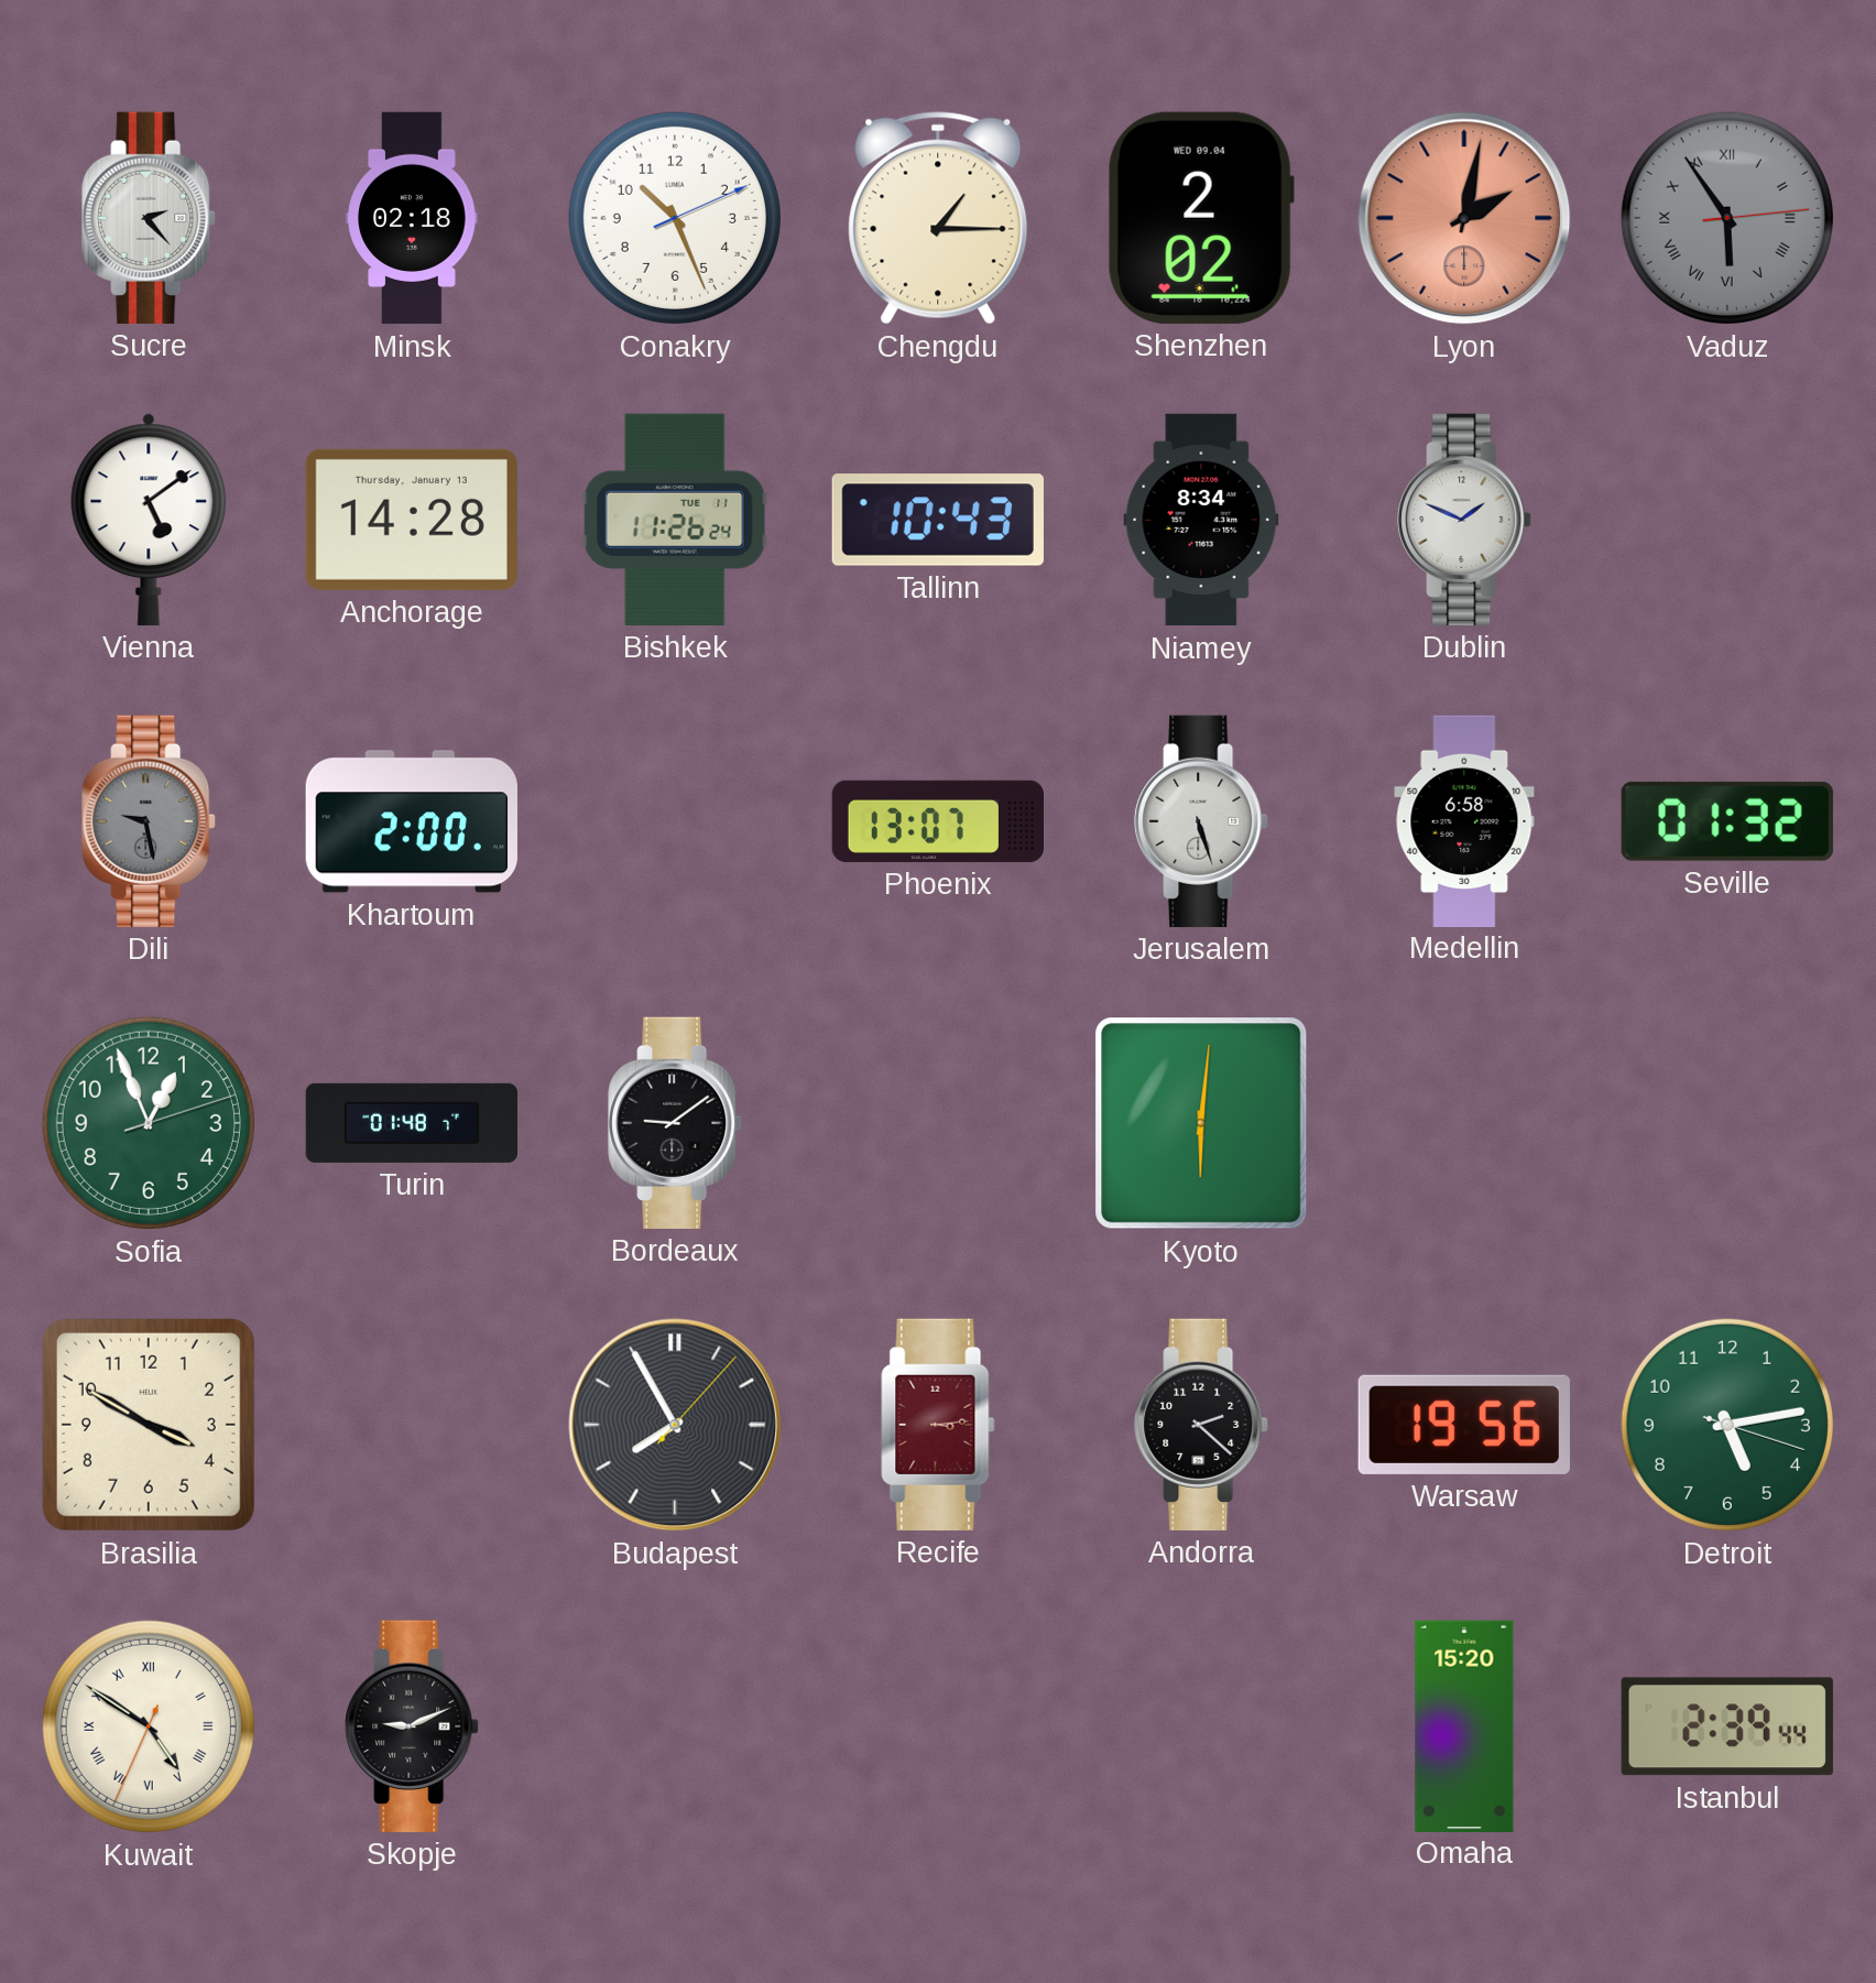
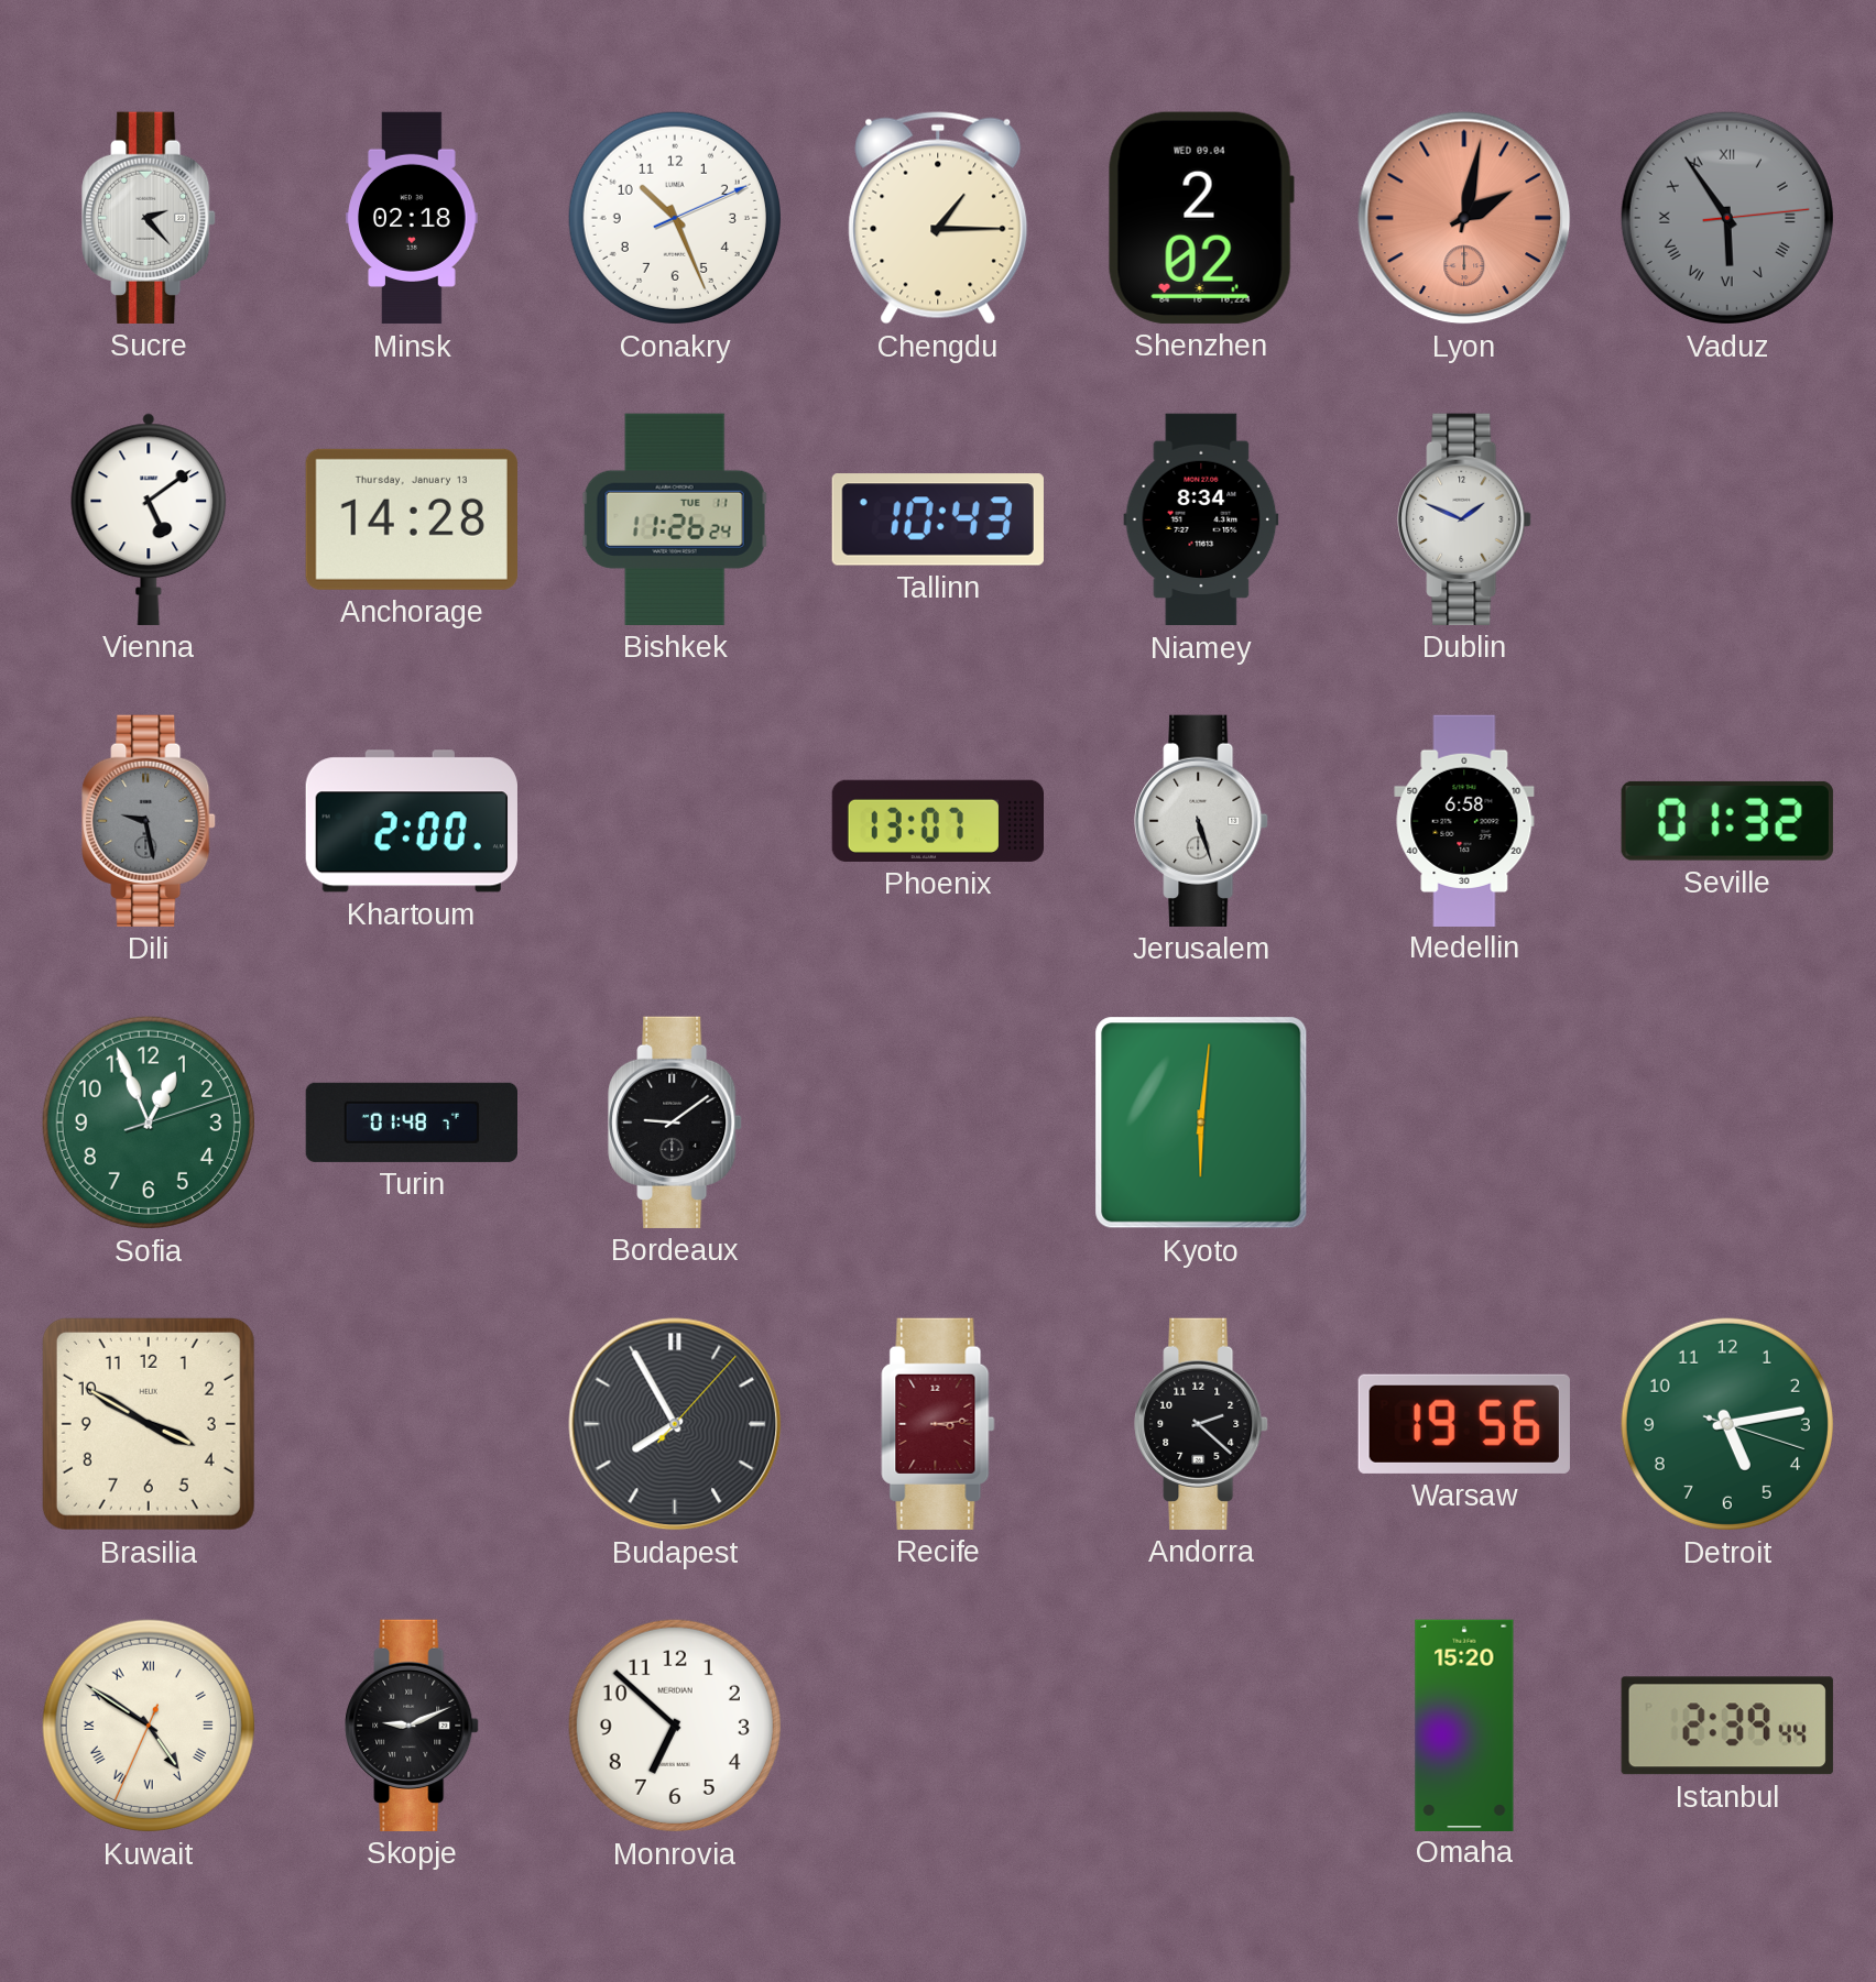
Monrovia: none -> 6:52 (675, 1726)
